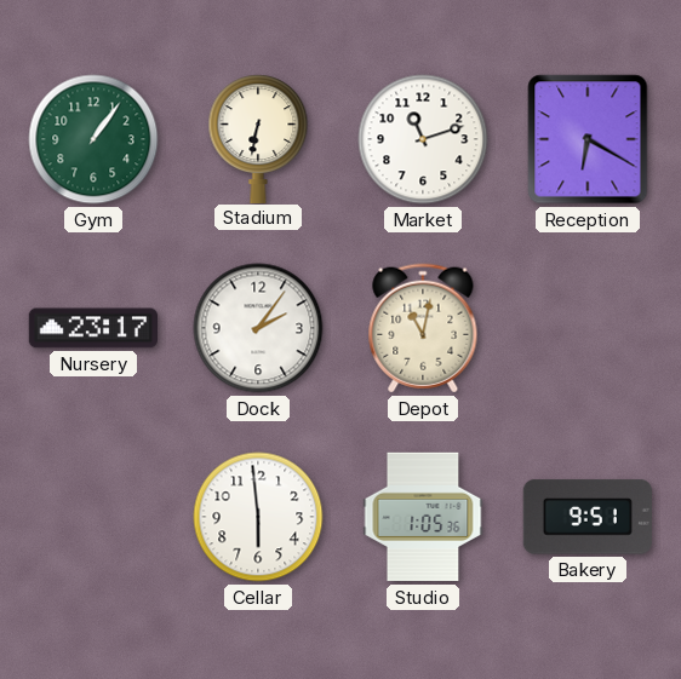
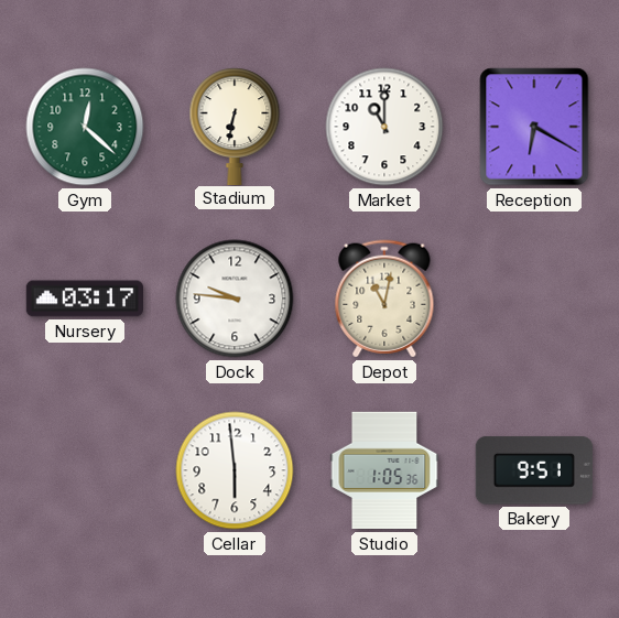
Gym: 1:06 -> 12:22 (85, 127)
Market: 11:12 -> 11:00 (384, 127)
Nursery: 23:17 -> 03:17 (84, 299)
Dock: 2:06 -> 9:46 (235, 299)
